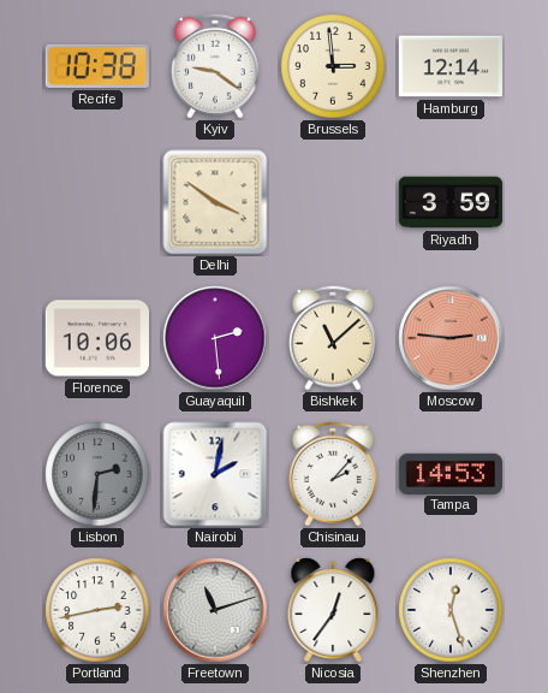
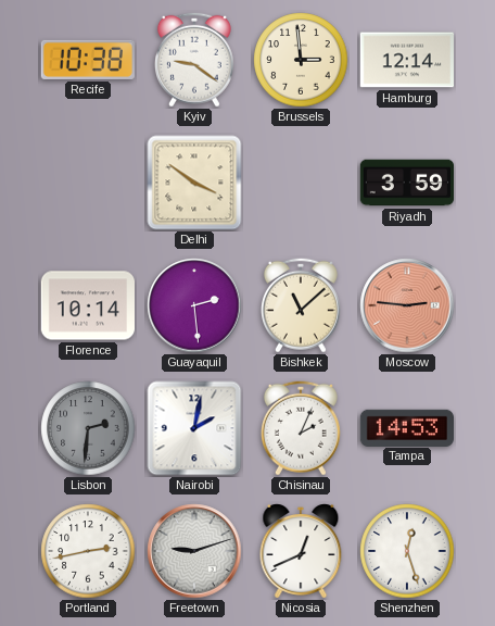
Florence: 10:06 -> 10:14 (87, 305)
Chisinau: 2:07 -> 2:04 (301, 428)
Freetown: 11:12 -> 9:12 (194, 551)
Nicosia: 12:36 -> 12:41 (301, 552)
